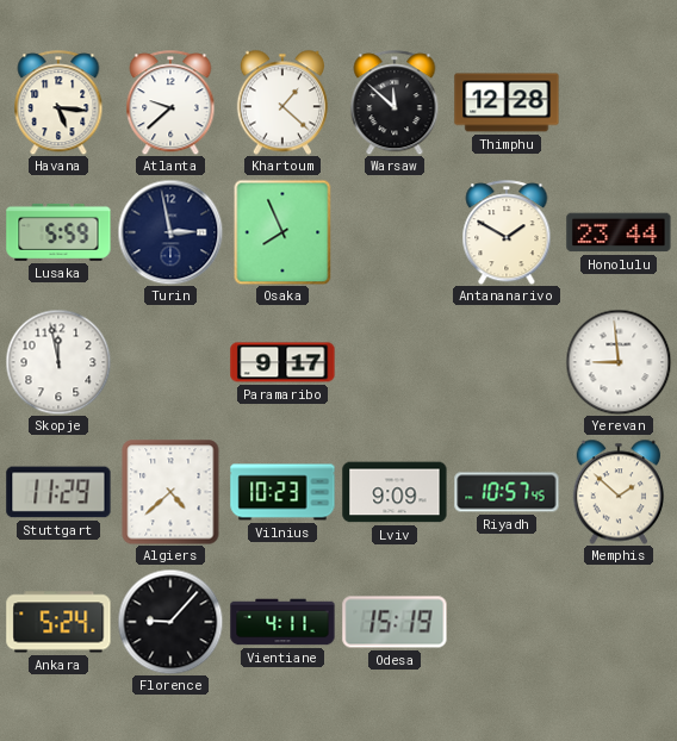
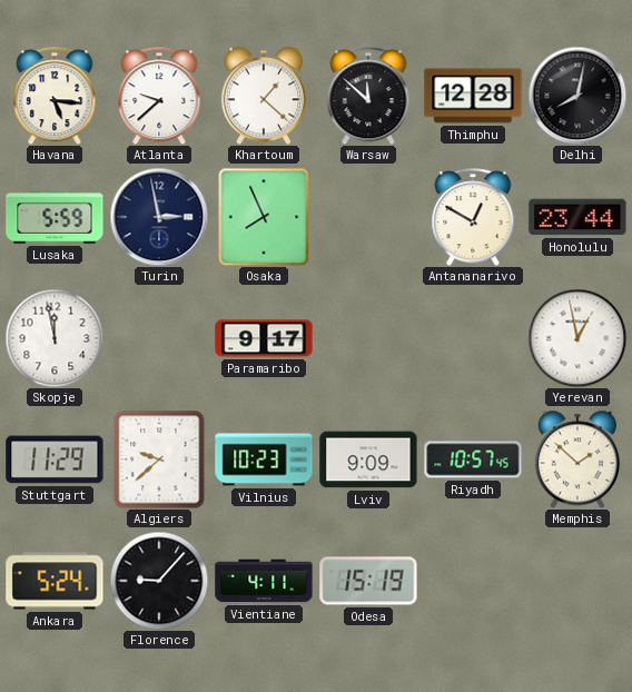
Delhi: none -> 8:02 (577, 96)
Antananarivo: 1:50 -> 12:50 (473, 217)
Yerevan: 8:59 -> 12:58 (577, 338)
Algiers: 4:38 -> 9:38 (159, 459)
